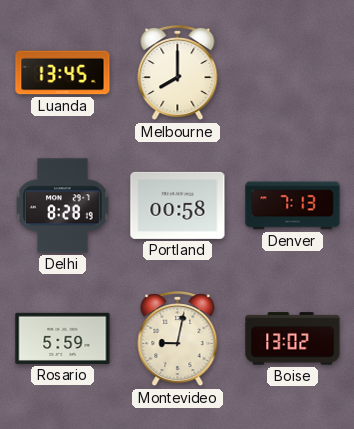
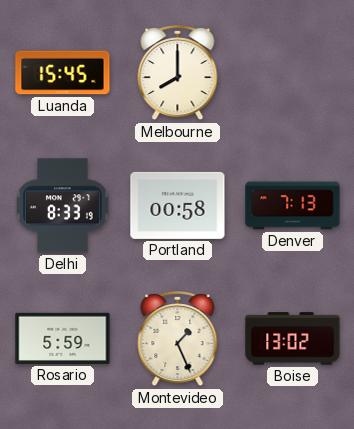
Luanda: 13:45 -> 15:45 (63, 73)
Delhi: 8:28 -> 8:33 (63, 206)
Montevideo: 9:02 -> 1:26 (178, 339)
